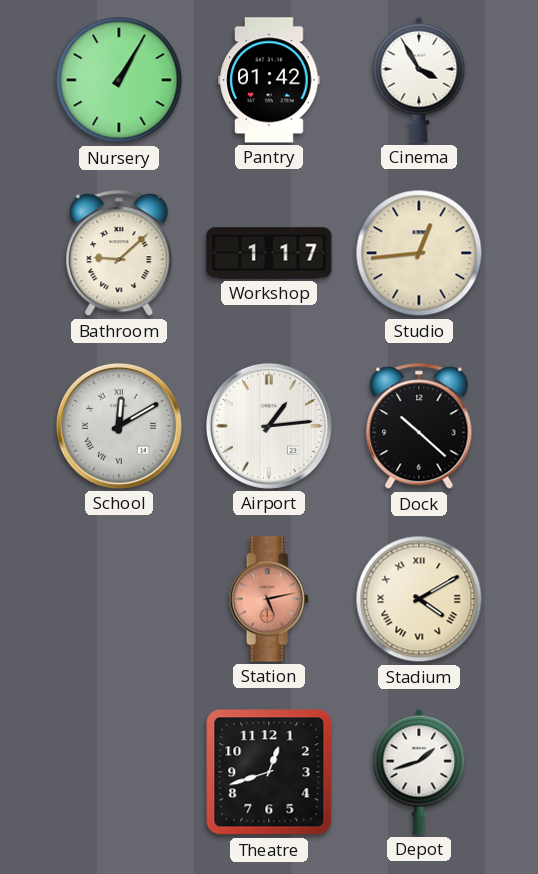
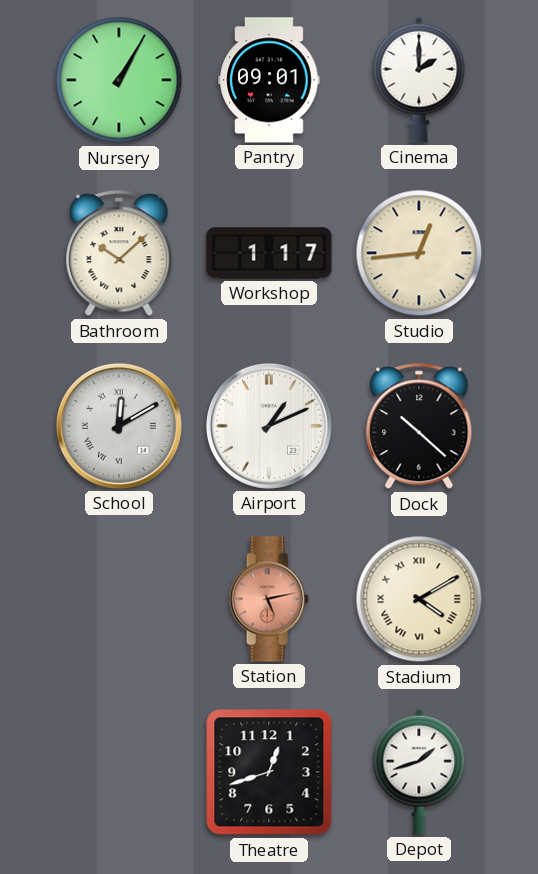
Pantry: 01:42 -> 09:01 (269, 80)
Cinema: 3:55 -> 2:00 (419, 80)
Bathroom: 9:08 -> 10:08 (119, 254)
Airport: 1:14 -> 1:11 (269, 426)
